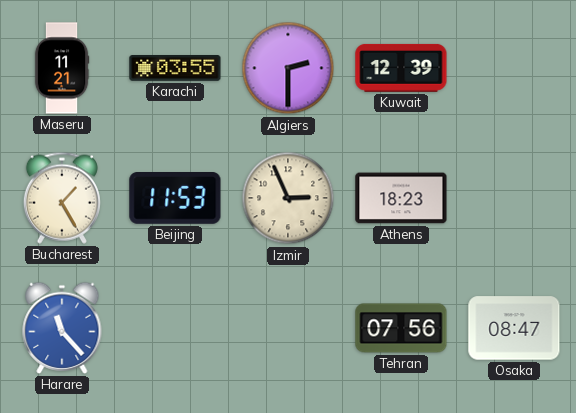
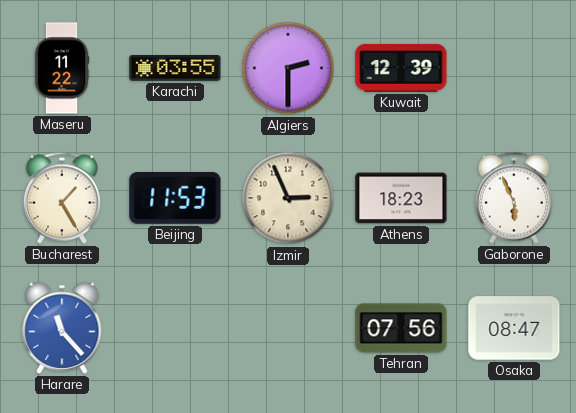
Maseru: 11:21 -> 11:22 (62, 68)
Gaborone: none -> 5:56 (514, 198)
